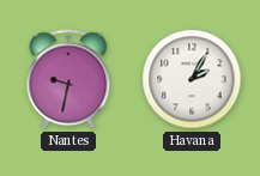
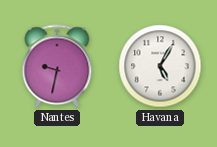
Havana: 2:05 -> 5:05 (160, 66)
